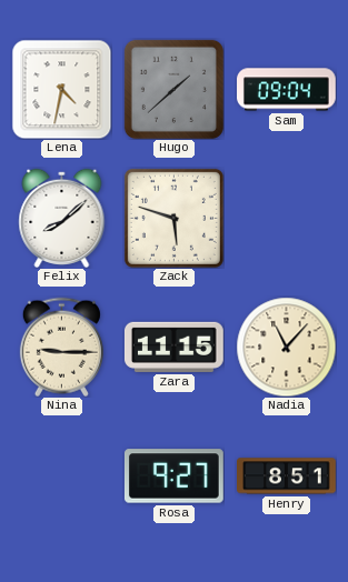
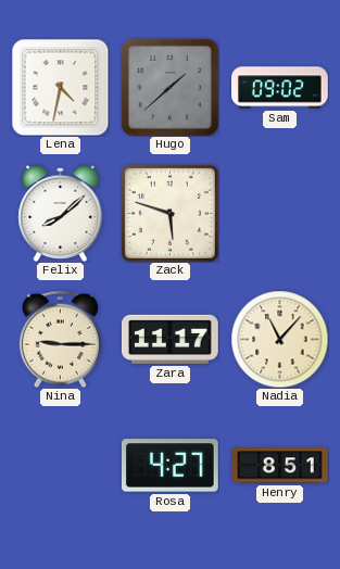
Sam: 09:04 -> 09:02 (280, 88)
Zara: 11:15 -> 11:17 (169, 339)
Rosa: 9:27 -> 4:27 (169, 466)
